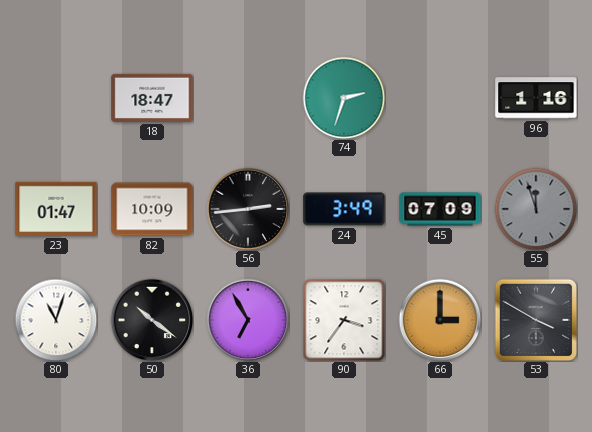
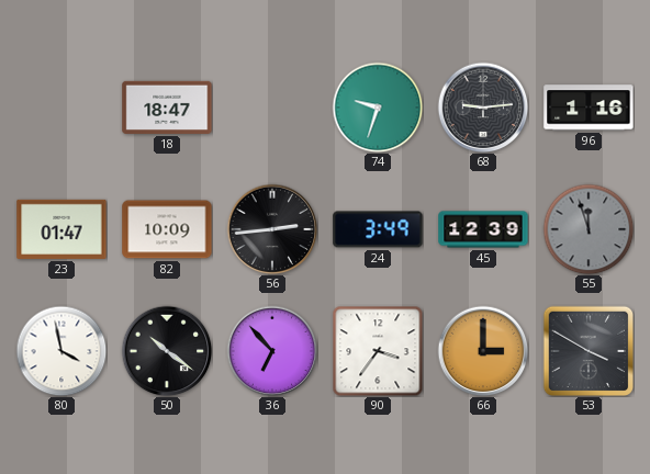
74: 2:33 -> 9:33 (378, 108)
68: none -> 9:14 (483, 108)
45: 07:09 -> 12:39 (483, 229)
80: 11:03 -> 3:58 (61, 351)
36: 6:55 -> 6:53 (272, 351)
